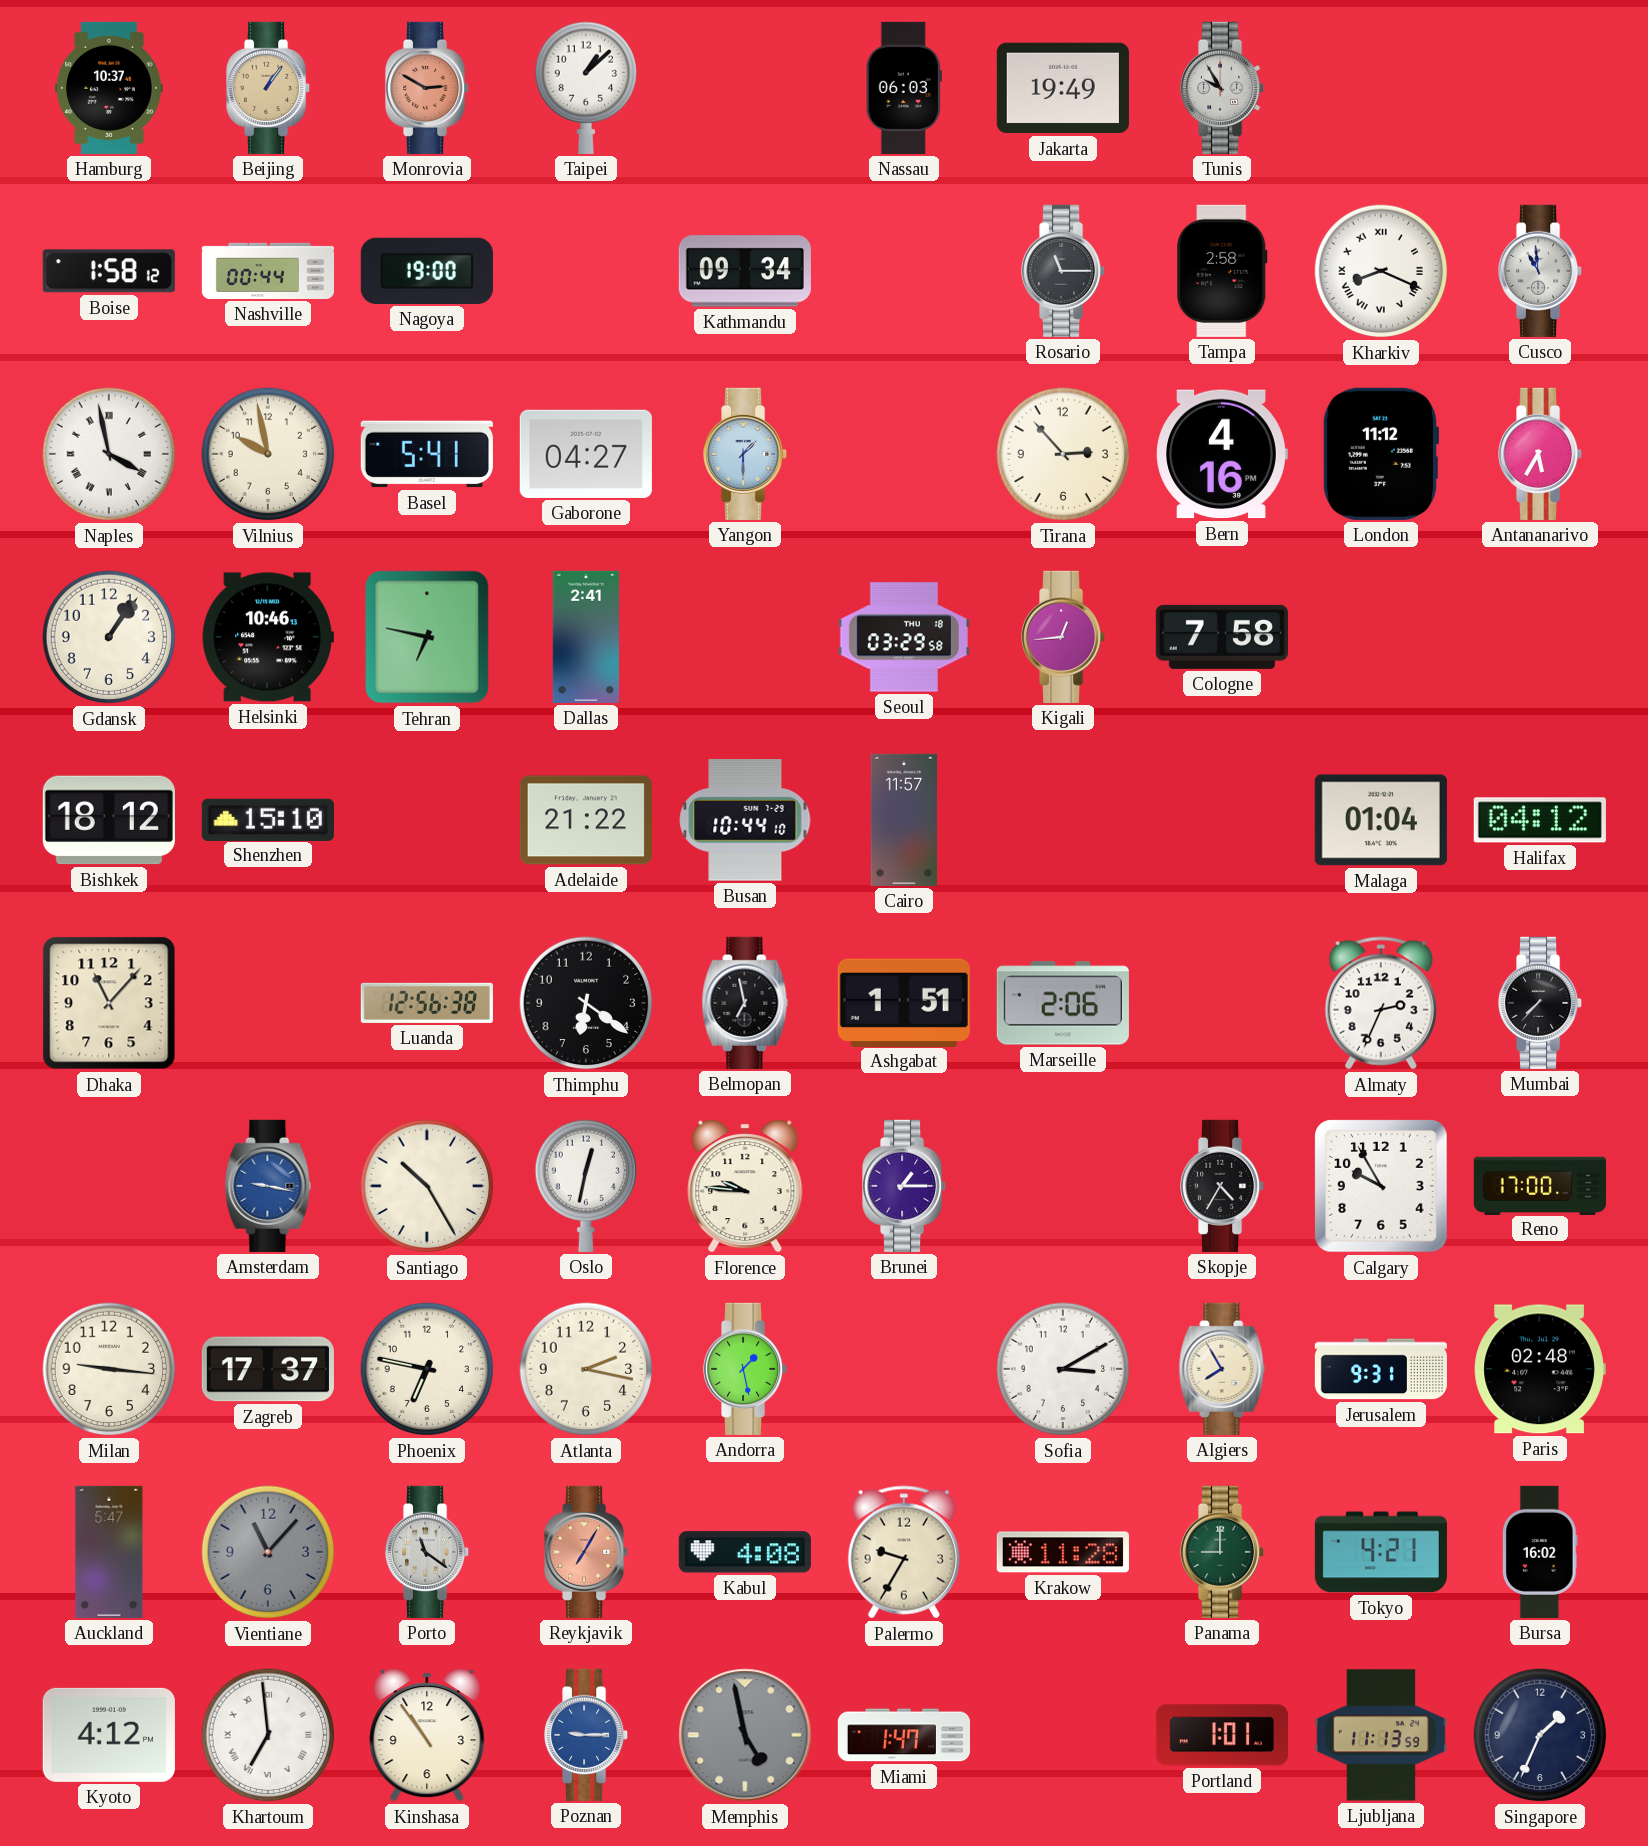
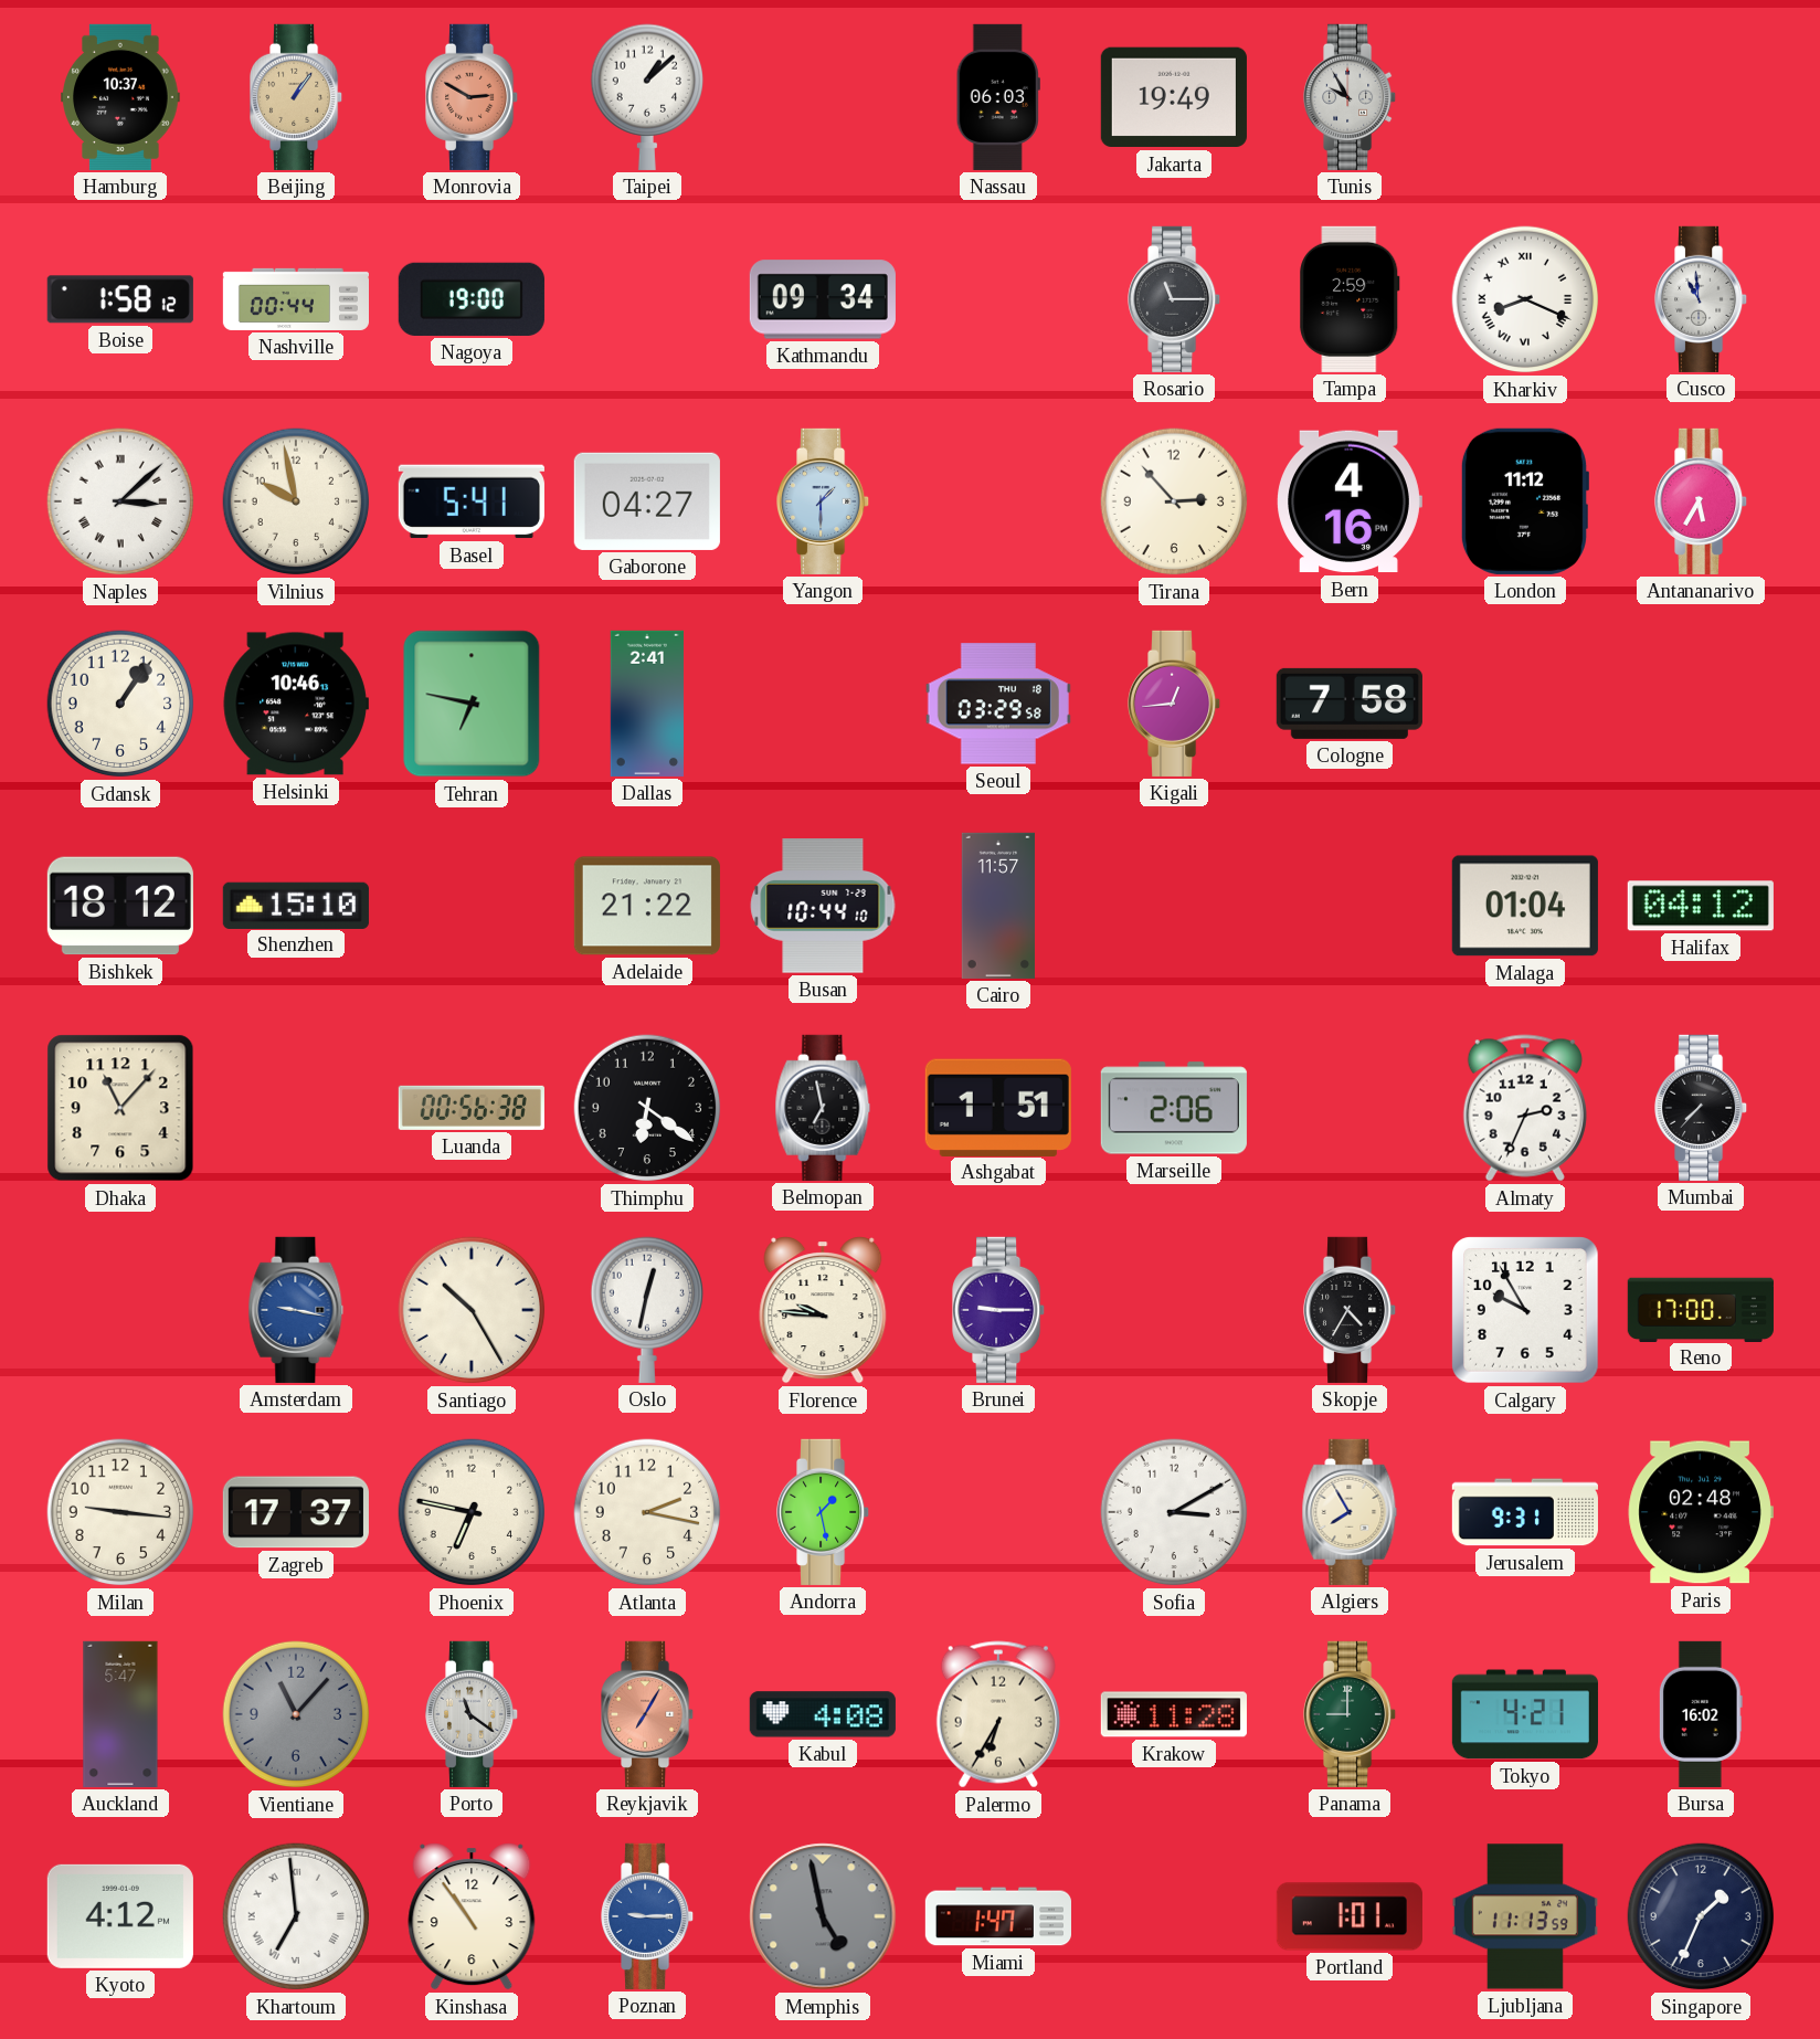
Tampa: 2:58 -> 2:59 (1350, 299)
Naples: 3:58 -> 3:08 (120, 501)
Luanda: 12:56 -> 00:56 (472, 1108)
Brunei: 1:15 -> 9:15 (999, 1310)
Palermo: 9:35 -> 6:35 (998, 1714)
